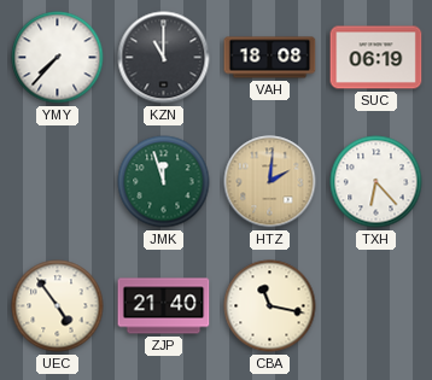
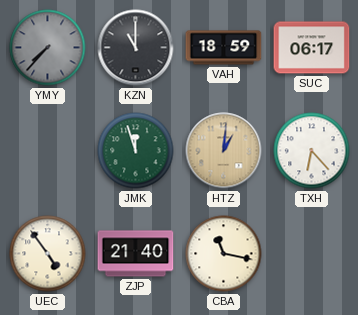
YMY dial: white -> grey (48, 48)
VAH: 18:08 -> 18:59 (224, 48)
SUC: 06:19 -> 06:17 (312, 48)
HTZ: 2:01 -> 1:01 (224, 151)
